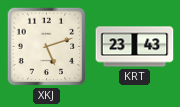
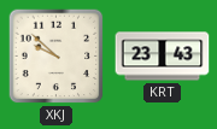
XKJ: 5:12 -> 9:52 (57, 57)
